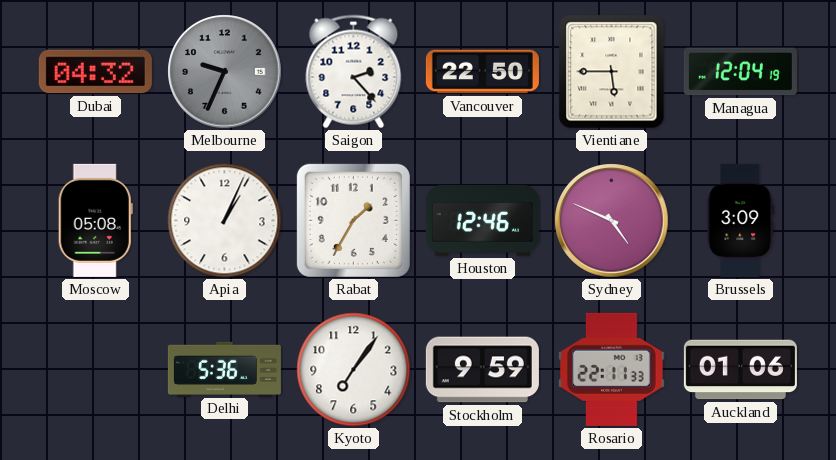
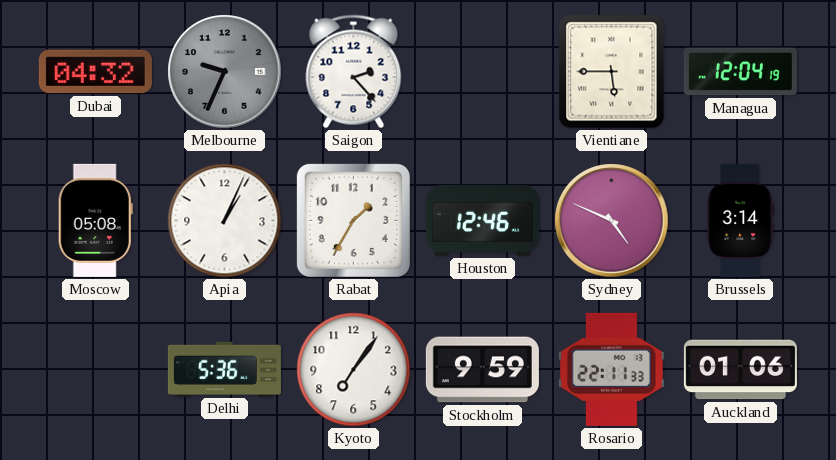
Vancouver: 22:50 -> none (482, 72)
Brussels: 3:09 -> 3:14 (741, 220)
